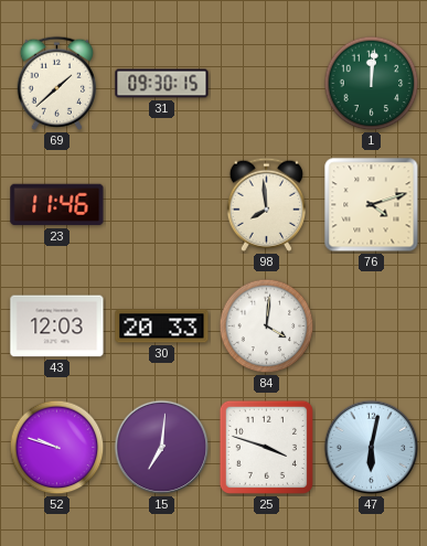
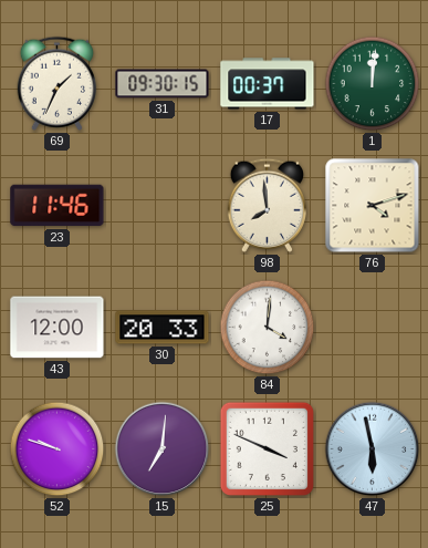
69: 1:38 -> 1:34 (56, 83)
17: none -> 00:37 (268, 84)
43: 12:03 -> 12:00 (58, 328)
25: 3:48 -> 3:49 (267, 448)
47: 6:02 -> 5:58 (373, 449)
